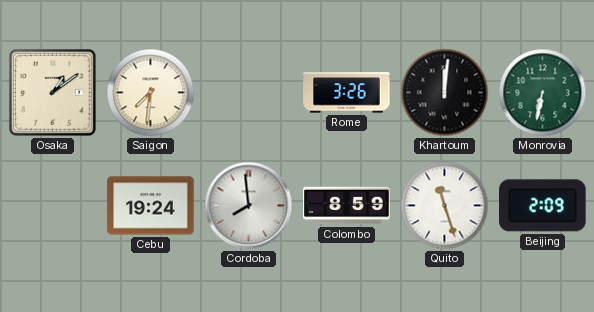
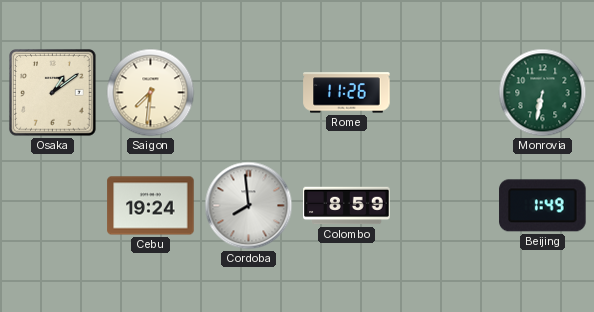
Rome: 3:26 -> 11:26 (347, 93)
Khartoum: 12:01 -> none (445, 93)
Quito: 11:27 -> none (445, 206)
Beijing: 2:09 -> 1:49 (543, 206)
